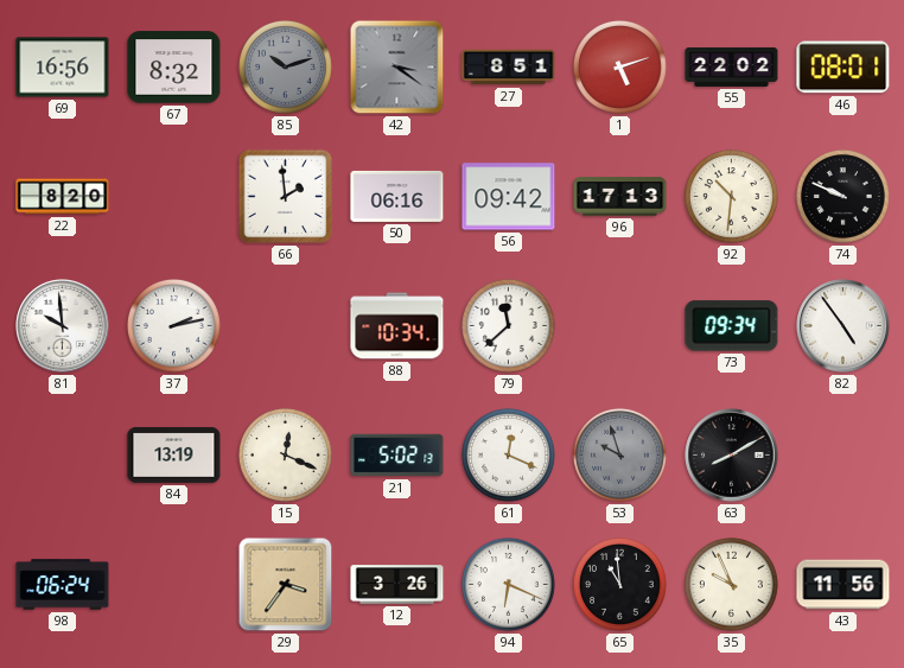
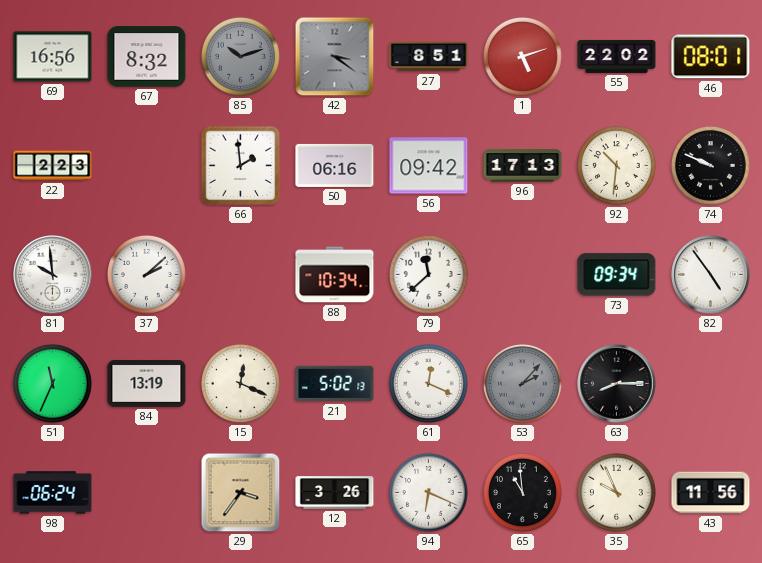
22: 8:20 -> 2:23 (53, 166)
37: 2:13 -> 2:08 (147, 275)
51: none -> 11:34 (53, 384)
53: 9:57 -> 2:07 (523, 384)
63: 8:10 -> 8:15 (617, 384)
